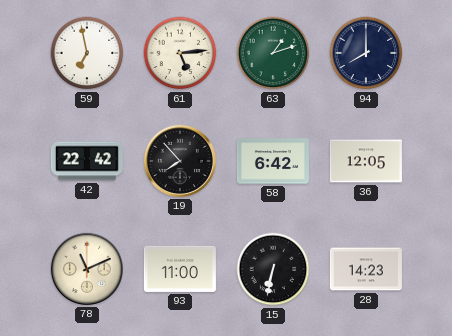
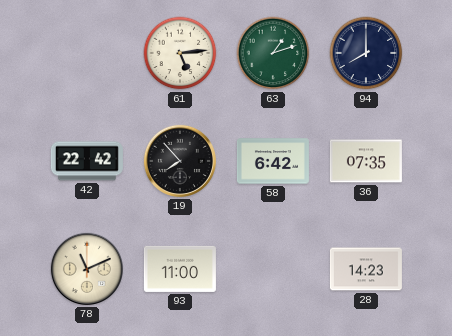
59: 6:58 -> none (87, 53)
36: 12:05 -> 07:35 (366, 161)
15: 6:32 -> none (273, 269)
